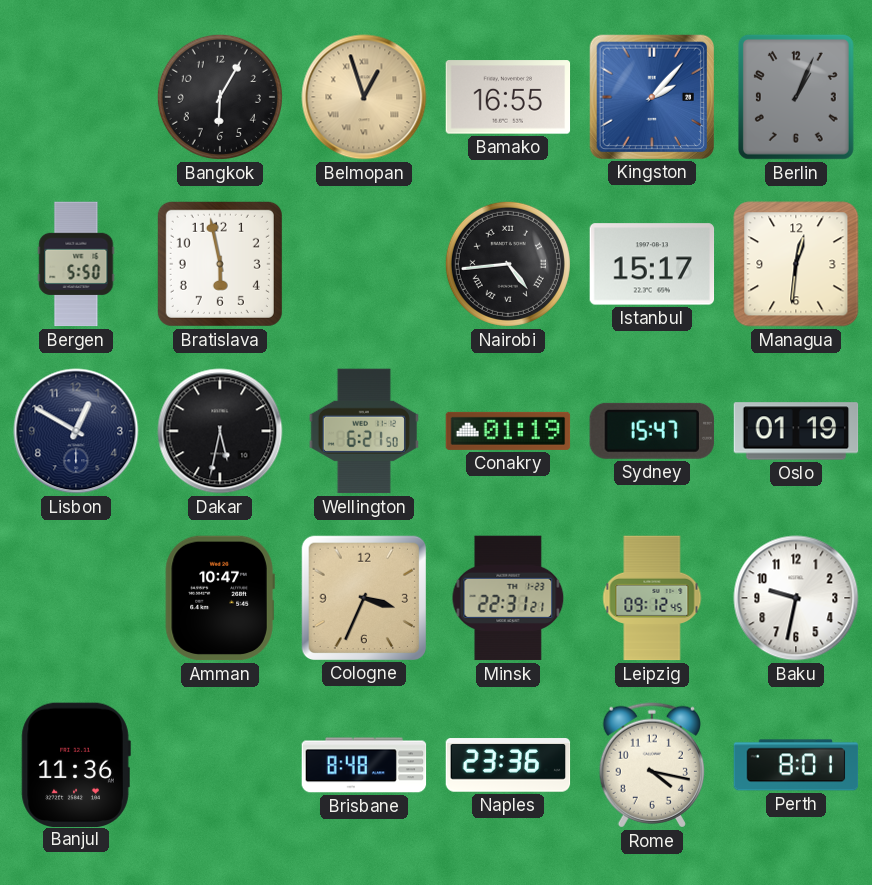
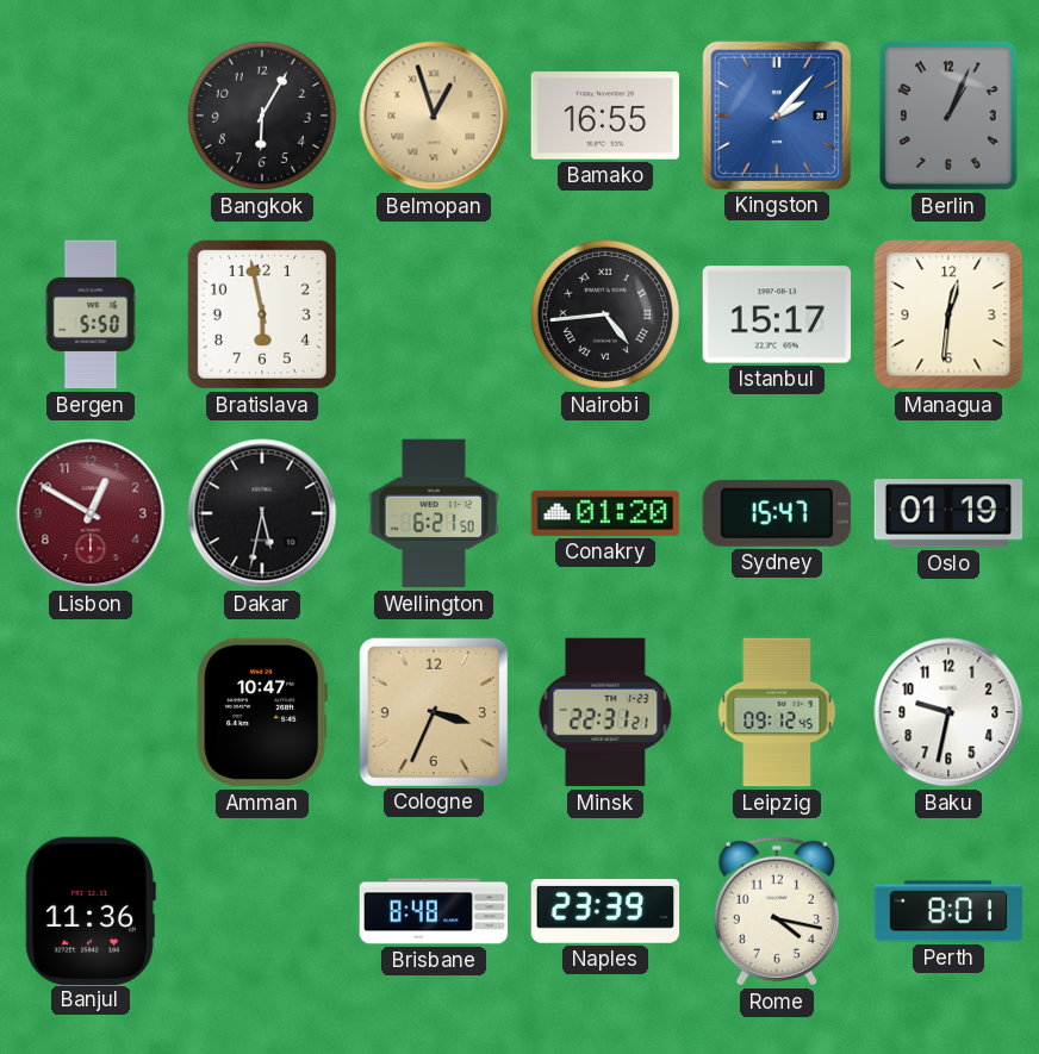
Lisbon dial: navy -> burgundy (91, 513)
Conakry: 01:19 -> 01:20 (605, 513)
Naples: 23:36 -> 23:39 (605, 911)
